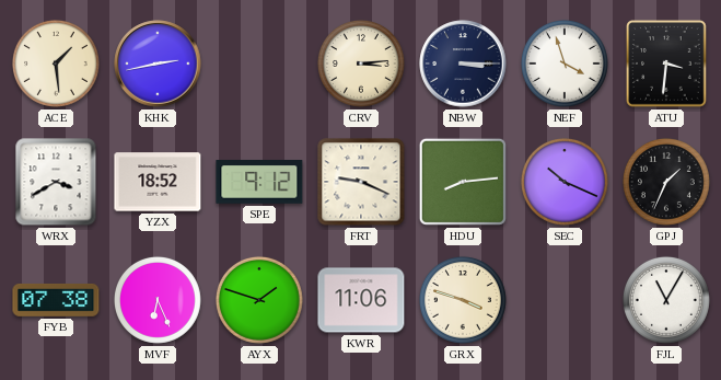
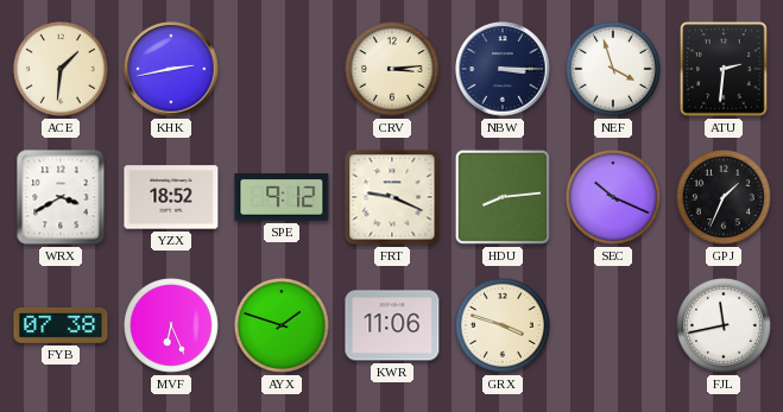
ACE: 1:29 -> 1:31 (61, 69)
ATU: 3:31 -> 2:31 (724, 69)
FJL: 11:05 -> 11:43 (724, 325)
